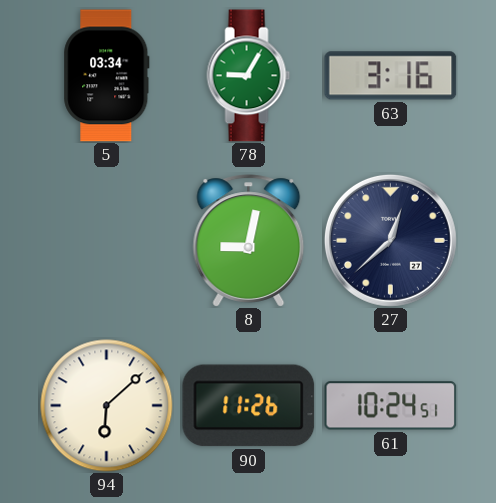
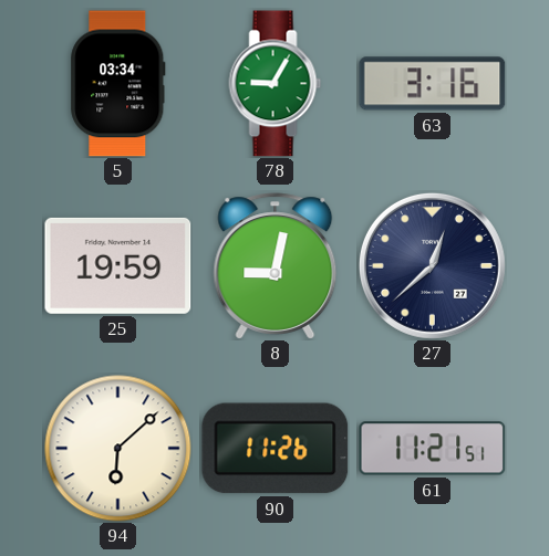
25: none -> 19:59 (118, 265)
61: 10:24 -> 11:21 (433, 449)
